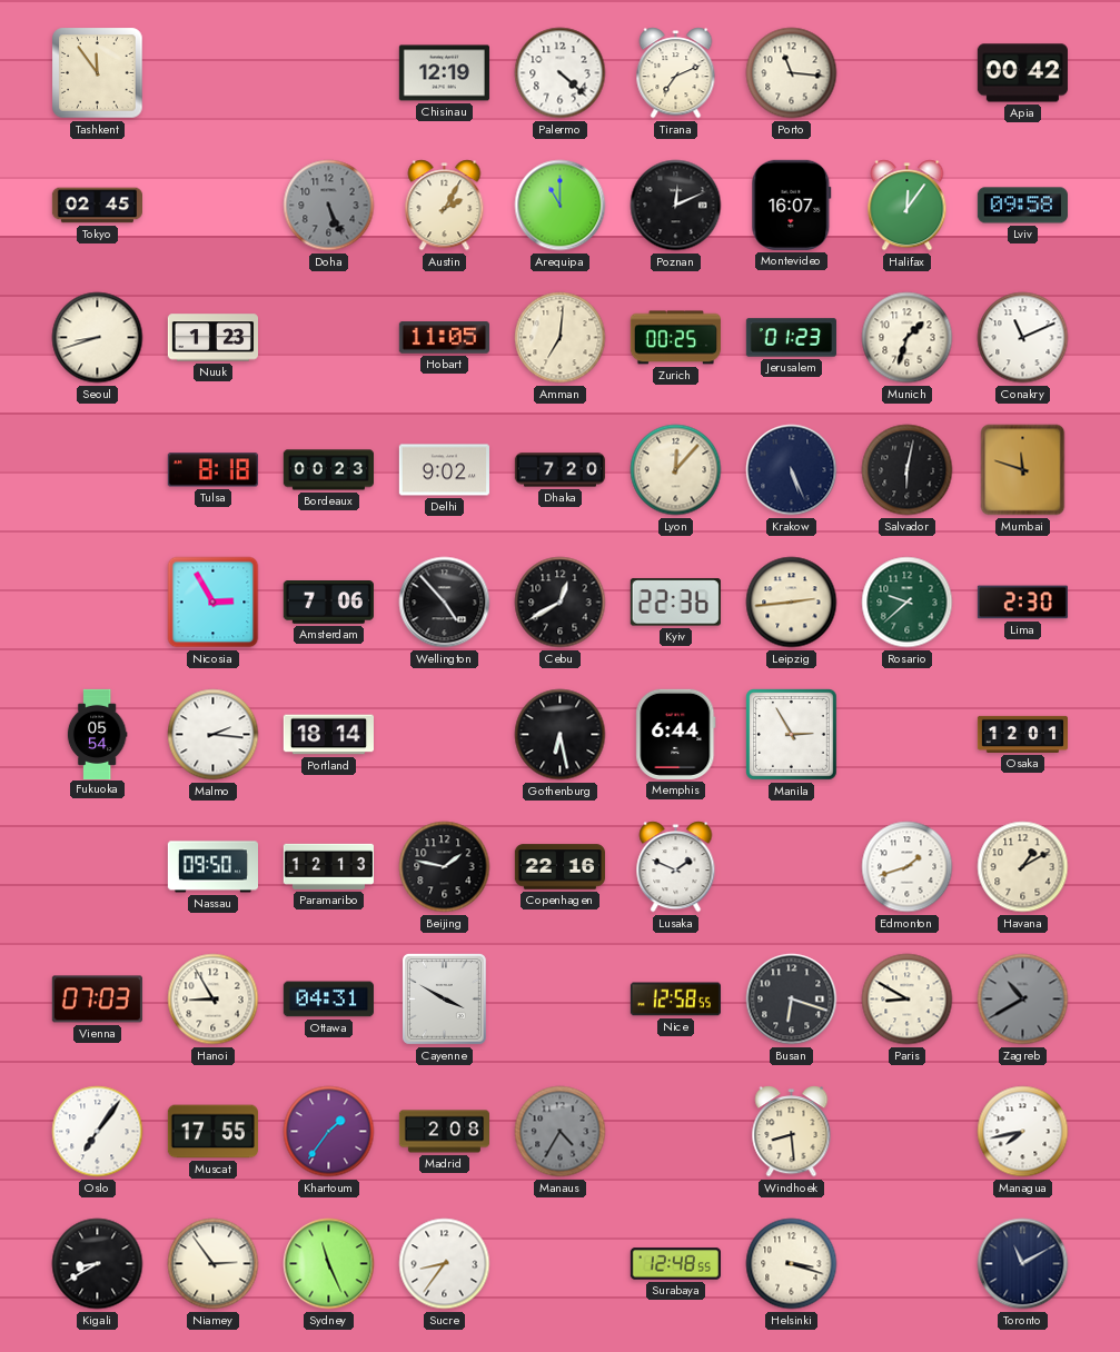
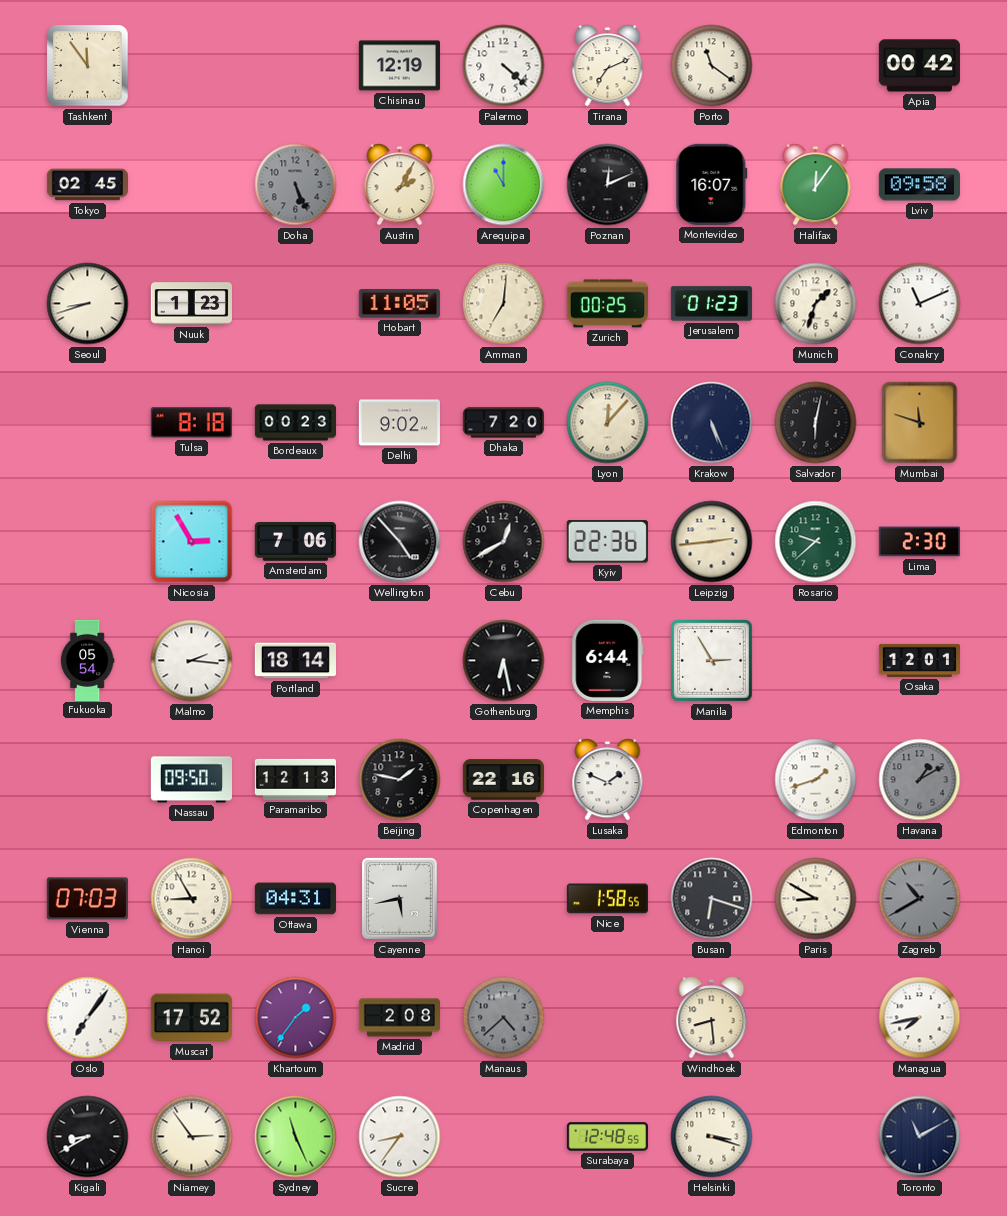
Porto: 11:16 -> 11:21 (712, 66)
Havana dial: cream -> grey (920, 780)
Cayenne: 3:50 -> 5:43 (399, 898)
Nice: 12:58 -> 1:58 (607, 899)
Muscat: 17:55 -> 17:52 (191, 1018)
Manaus: 4:35 -> 4:38 (504, 1018)
